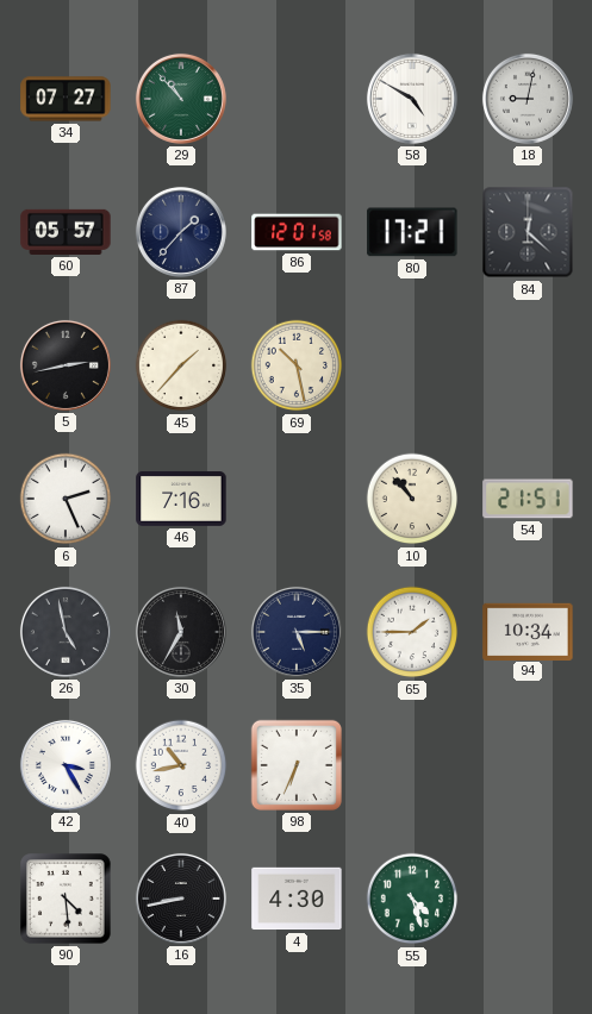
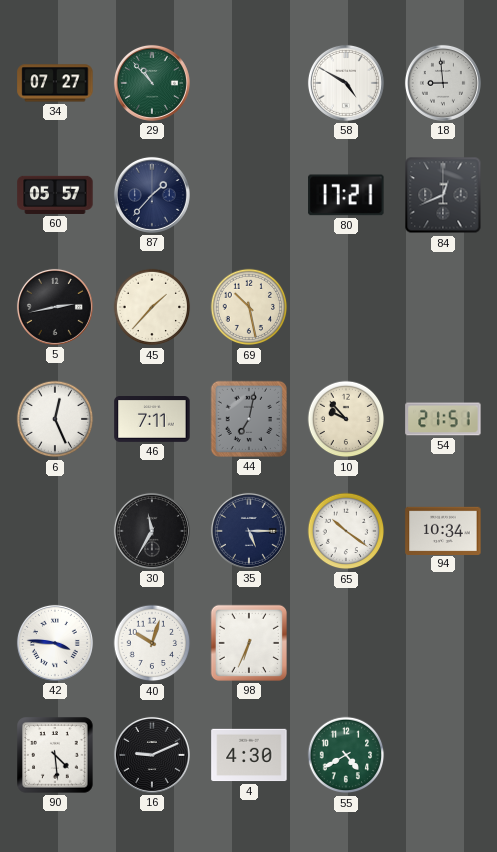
18: 9:02 -> 8:59 (443, 83)
86: 12:01 -> none (297, 232)
84: 12:22 -> 12:41 (443, 195)
6: 2:26 -> 12:26 (55, 419)
46: 7:16 -> 7:11 (152, 420)
44: none -> 7:02 (249, 419)
10: 10:53 -> 9:53 (346, 419)
26: 4:58 -> none (66, 632)
65: 1:45 -> 10:21 (346, 531)
42: 3:25 -> 3:46 (55, 643)
40: 10:43 -> 10:03 (152, 643)
16: 8:43 -> 9:11 (152, 755)
55: 4:27 -> 4:40 (346, 755)
